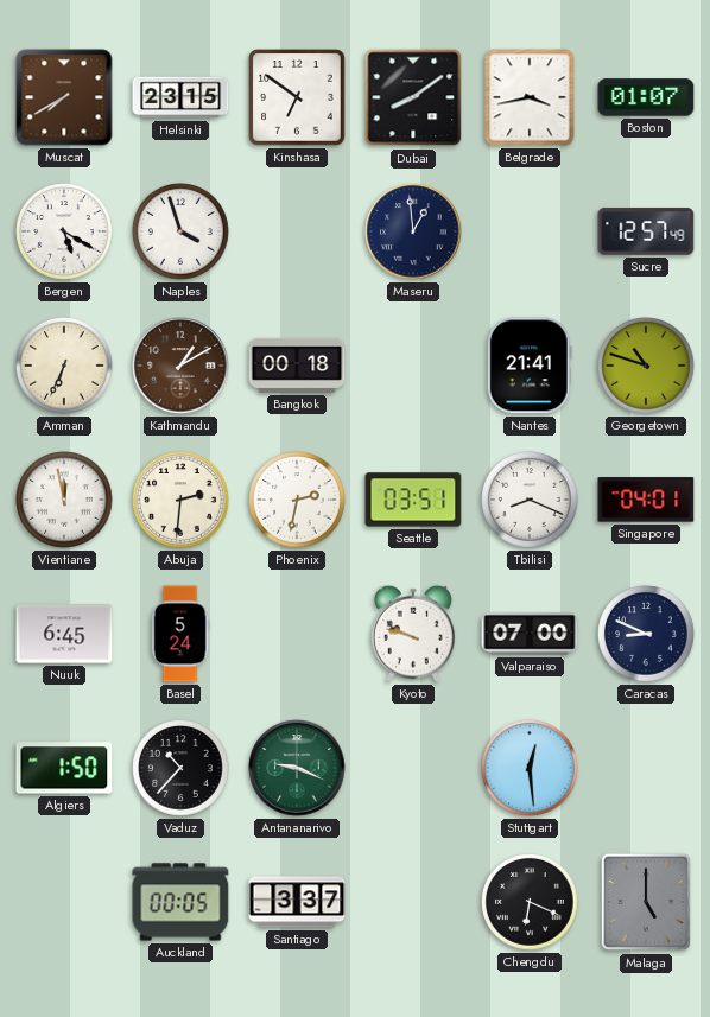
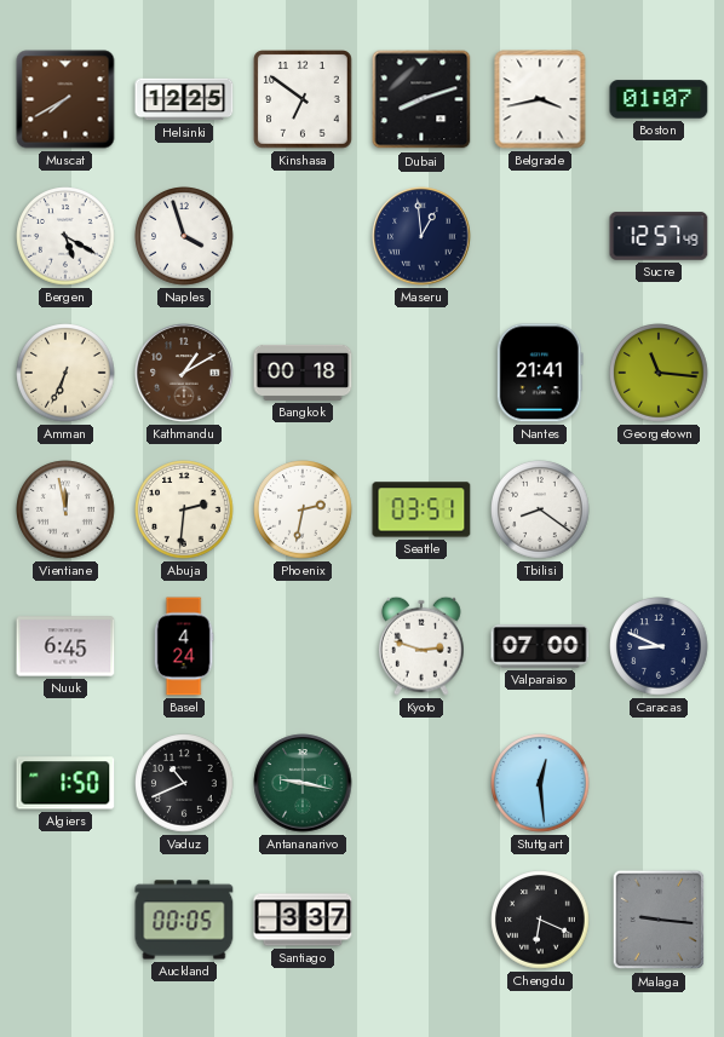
Helsinki: 23:15 -> 12:25 (184, 99)
Dubai: 8:09 -> 8:12 (421, 99)
Georgetown: 10:48 -> 11:16 (659, 373)
Tbilisi: 8:19 -> 8:21 (540, 509)
Singapore: 04:01 -> none (646, 500)
Basel: 5:24 -> 4:24 (184, 646)
Kyoto: 9:48 -> 2:48 (421, 646)
Vaduz: 10:37 -> 10:41 (184, 783)
Antananarivo: 9:19 -> 9:17 (303, 783)
Malaga: 5:00 -> 9:16 (659, 920)
